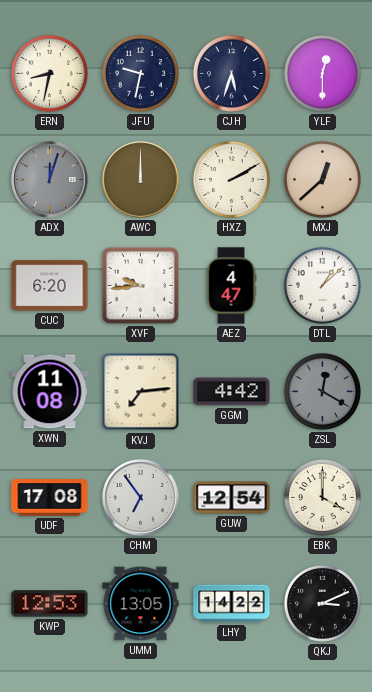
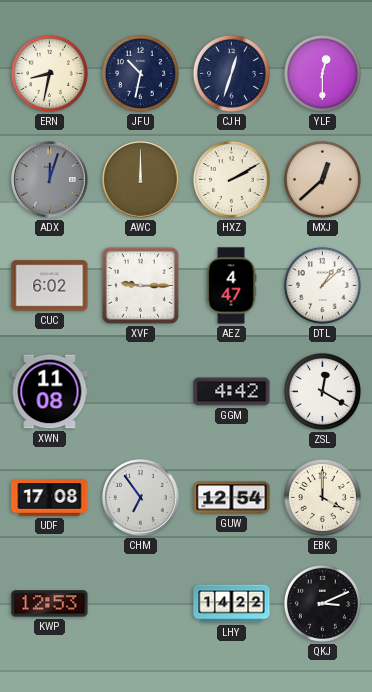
JFU: 9:32 -> 10:32 (140, 73)
CJH: 5:33 -> 12:33 (231, 73)
CUC: 6:20 -> 6:02 (50, 286)
XVF: 9:44 -> 9:15 (140, 285)
KVJ: 7:14 -> none (141, 392)
ZSL dial: grey -> white (322, 391)
UMM: 13:05 -> none (141, 604)
